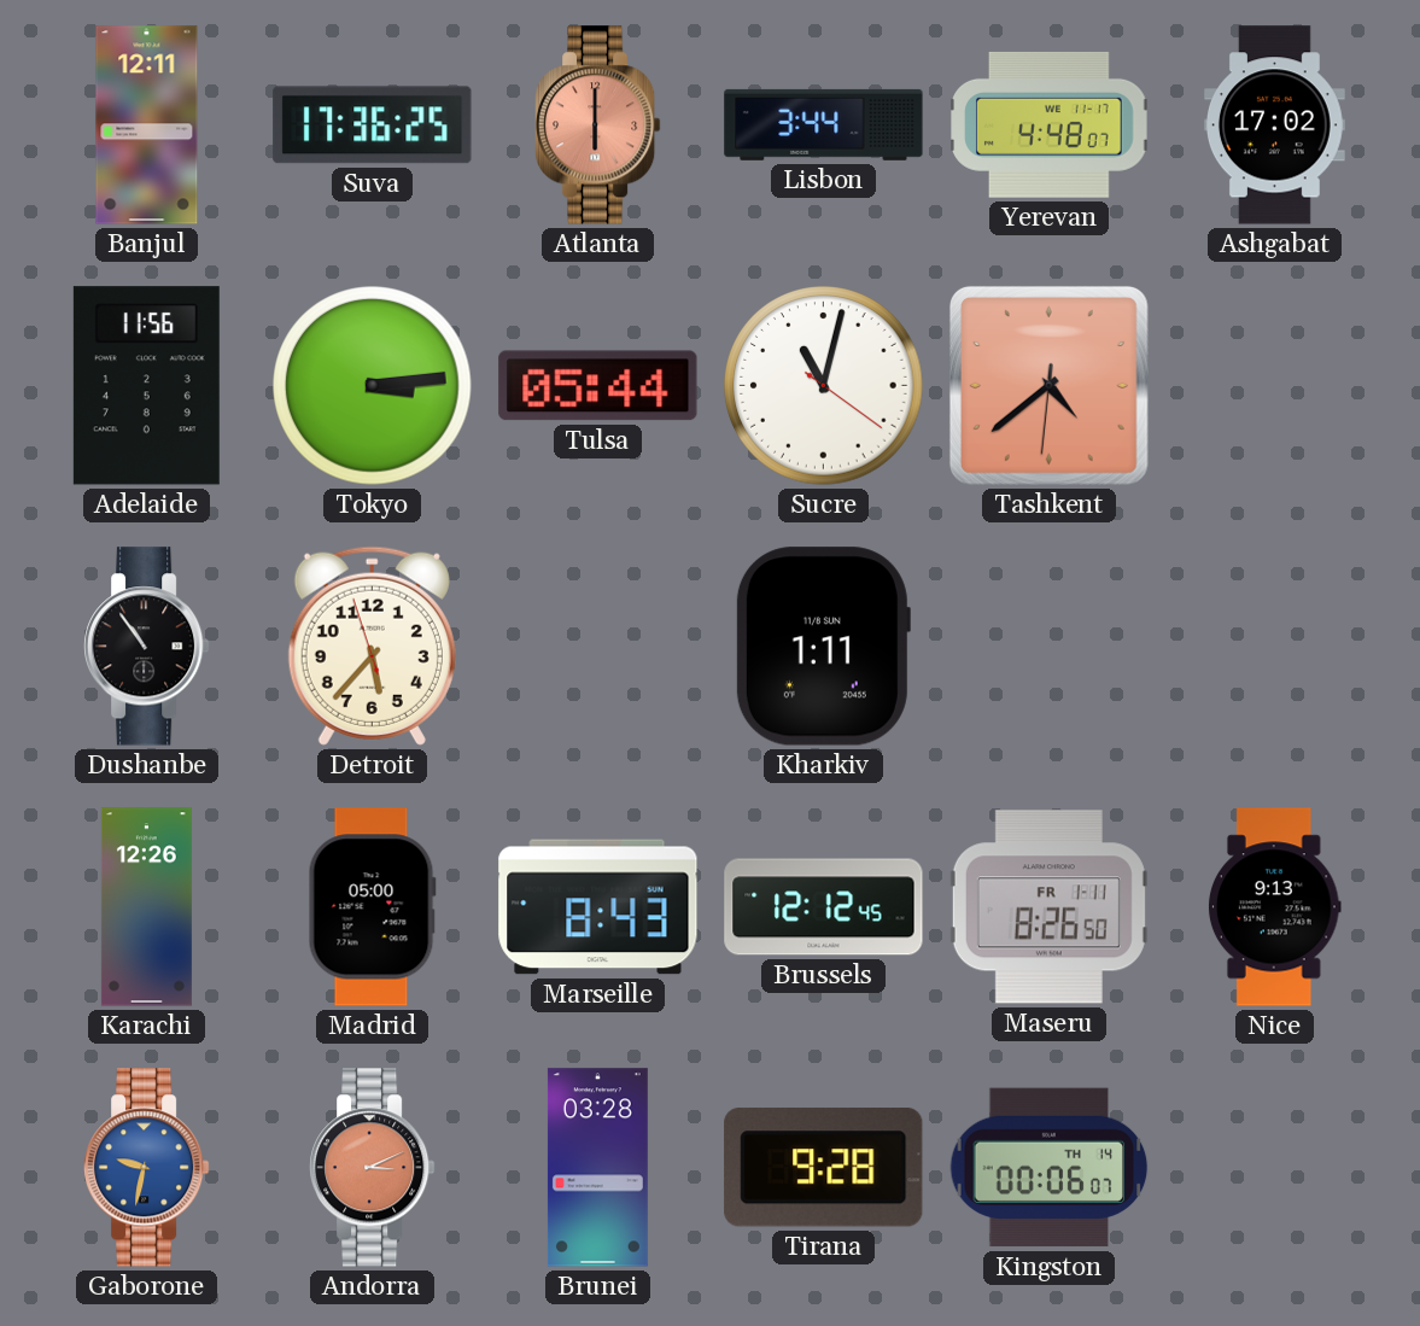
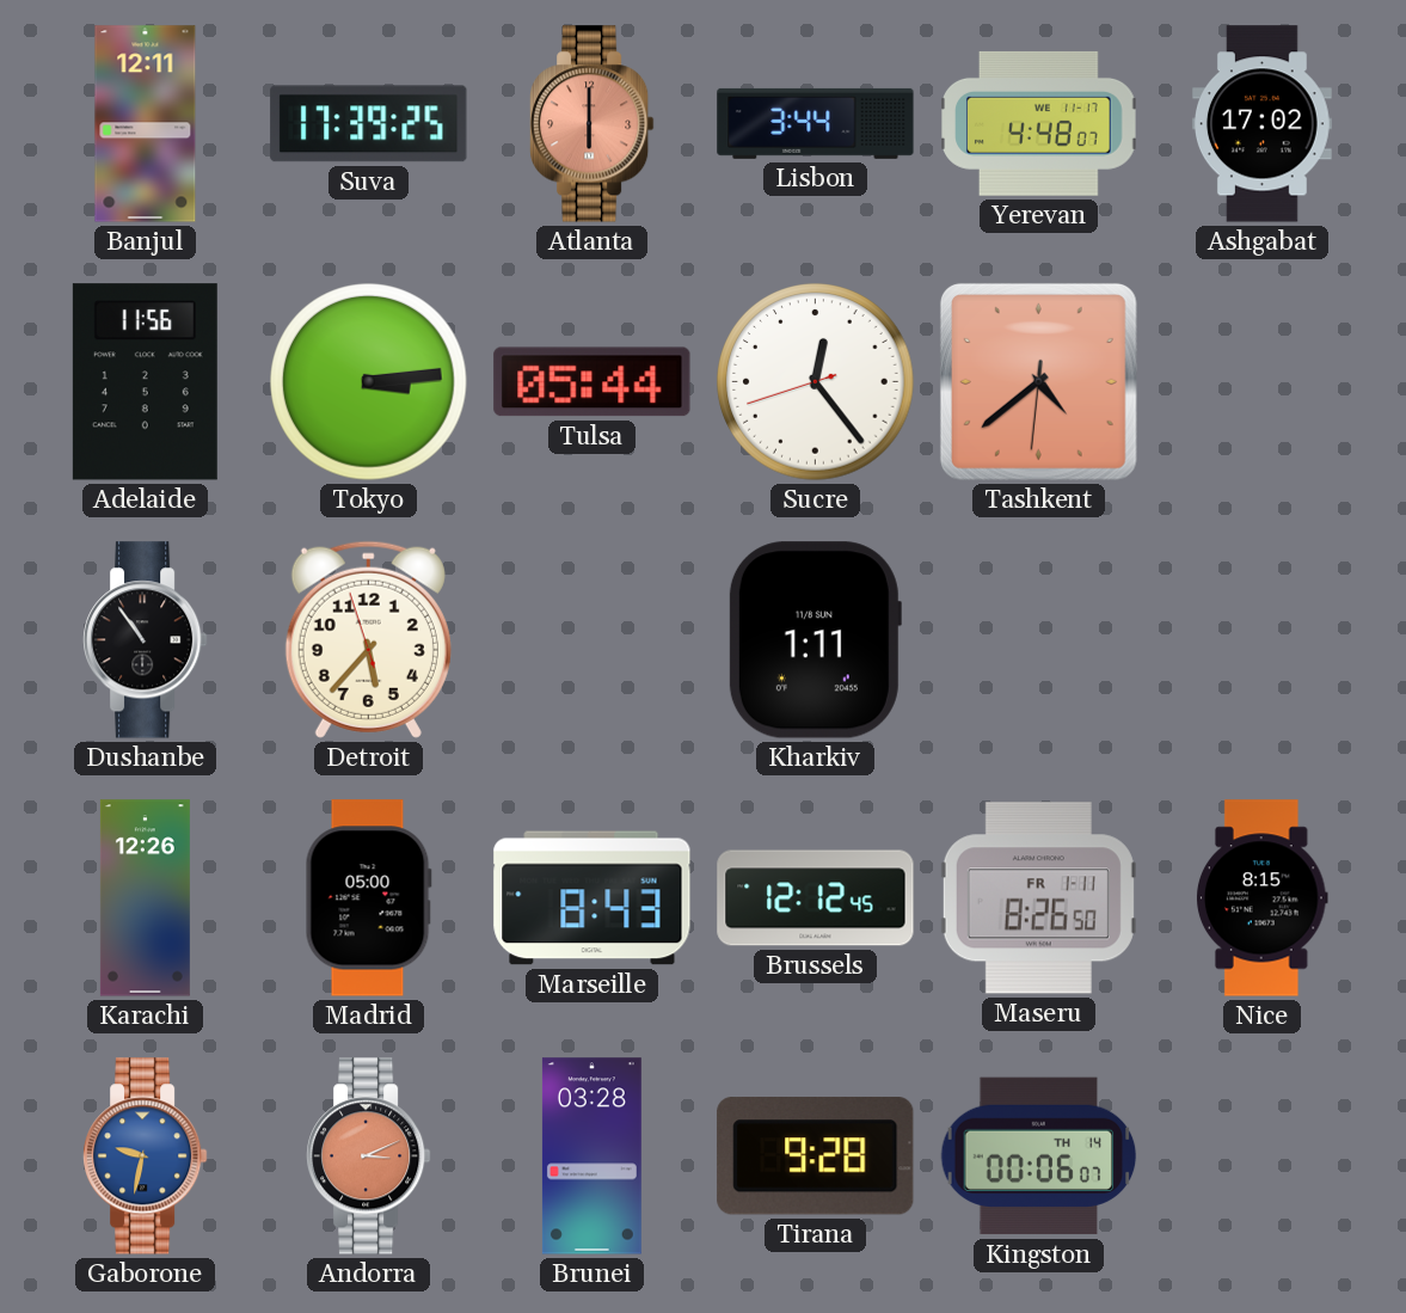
Suva: 17:36 -> 17:39 (369, 124)
Sucre: 11:02 -> 12:23 (816, 382)
Nice: 9:13 -> 8:15 (1261, 898)
